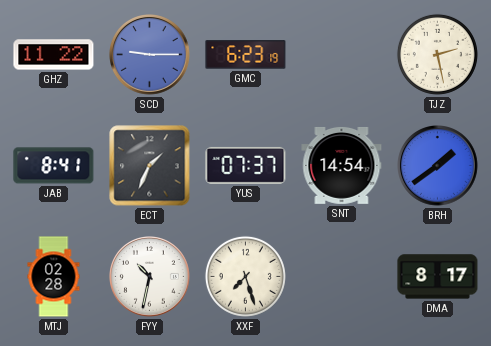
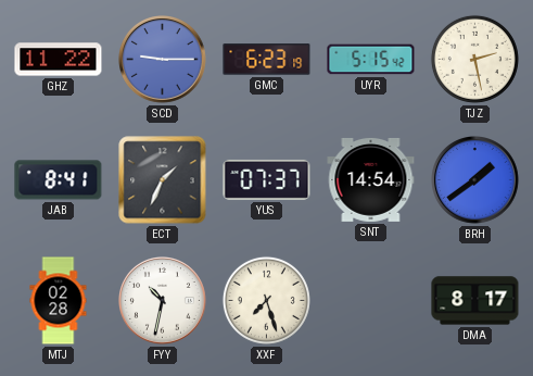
UYR: none -> 5:15 (371, 60)
